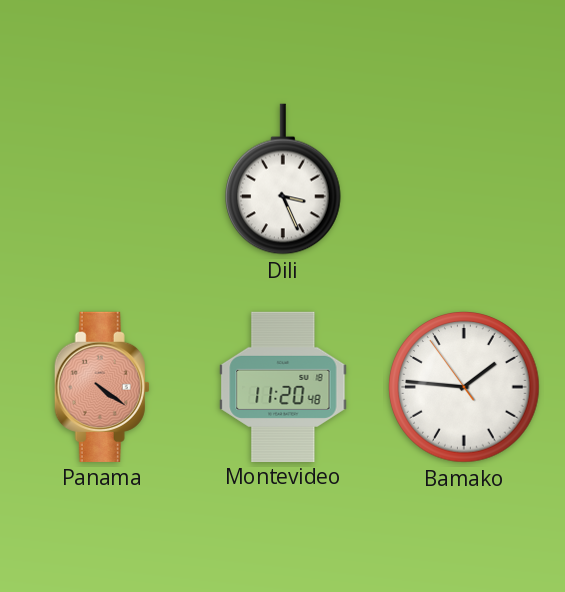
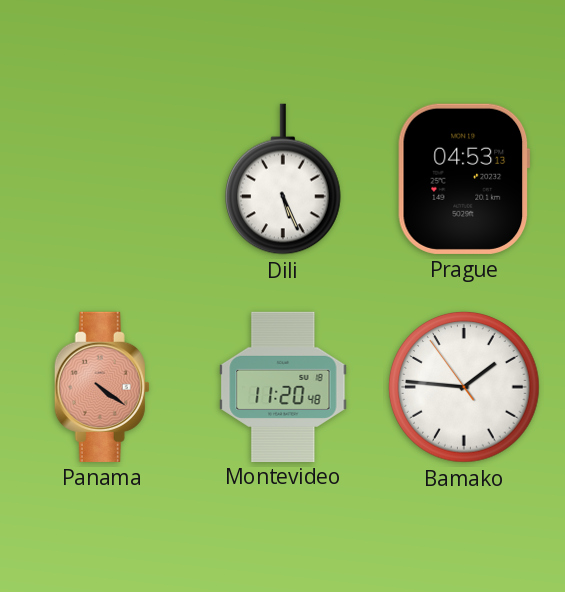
Dili: 3:26 -> 5:26 (284, 179)
Prague: none -> 04:53 (464, 179)
